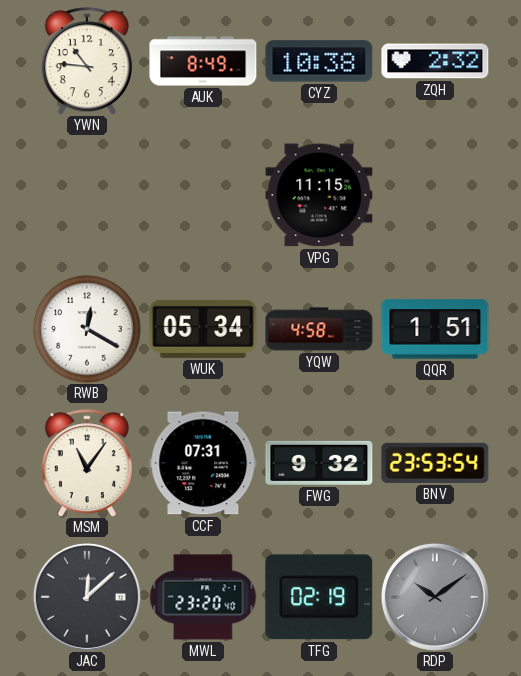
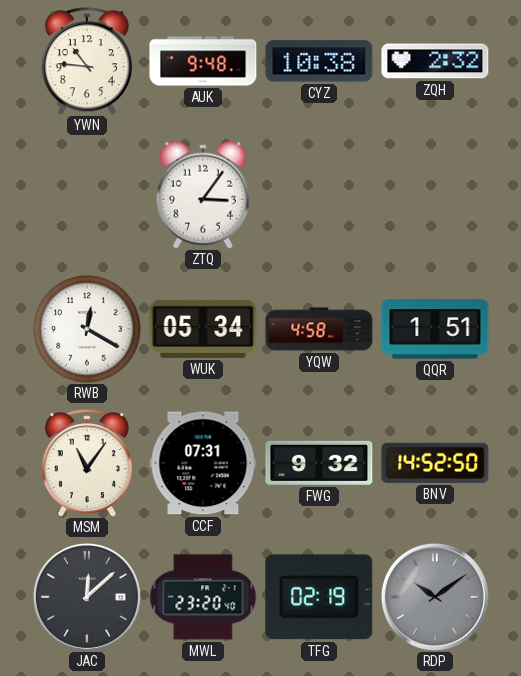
AUK: 8:49 -> 9:48 (203, 61)
ZTQ: none -> 3:06 (203, 195)
VPG: 11:15 -> none (319, 195)
BNV: 23:53 -> 14:52 (435, 463)
